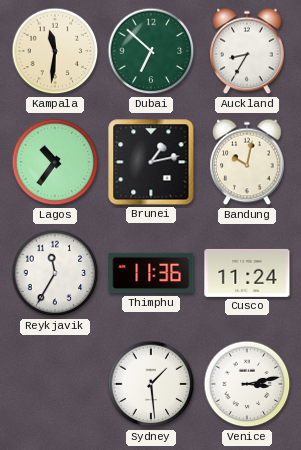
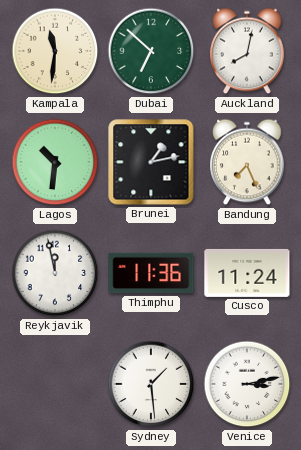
Auckland: 8:35 -> 8:02 (247, 51)
Lagos: 10:36 -> 10:31 (55, 162)
Bandung: 10:02 -> 7:26 (247, 162)
Reykjavik: 11:35 -> 11:58 (55, 273)
